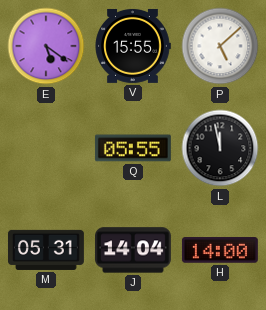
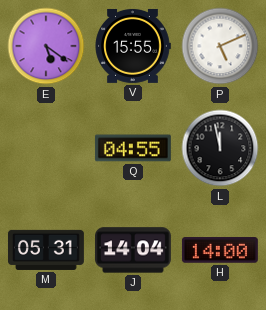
P: 5:08 -> 5:11 (220, 46)
Q: 05:55 -> 04:55 (133, 148)
